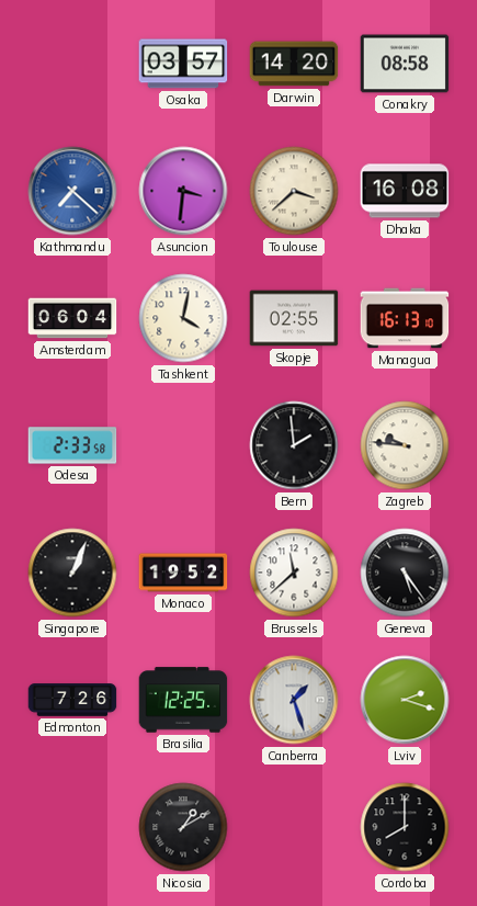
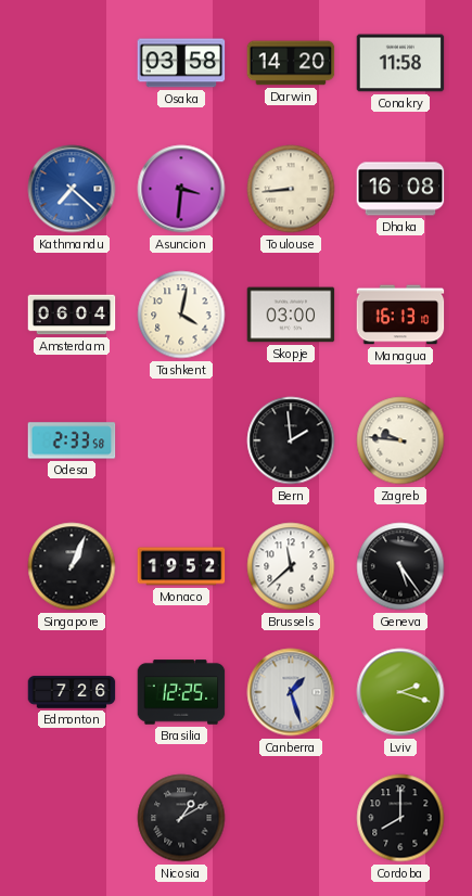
Osaka: 03:57 -> 03:58 (181, 63)
Conakry: 08:58 -> 11:58 (400, 63)
Toulouse: 3:38 -> 8:44 (291, 189)
Skopje: 02:55 -> 03:00 (291, 315)
